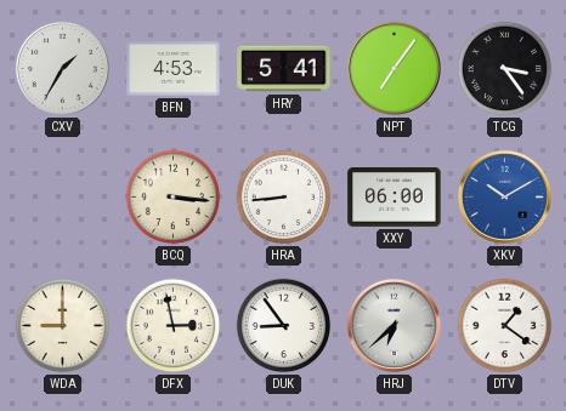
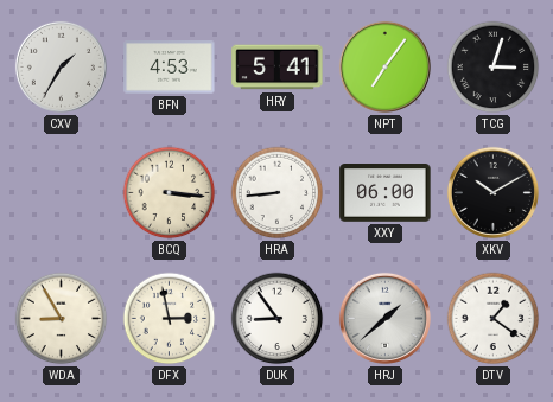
TCG: 3:24 -> 3:03 (494, 68)
XKV dial: blue -> black (492, 192)
WDA: 9:00 -> 8:55 (62, 319)
HRJ: 6:38 -> 1:38 (384, 318)
